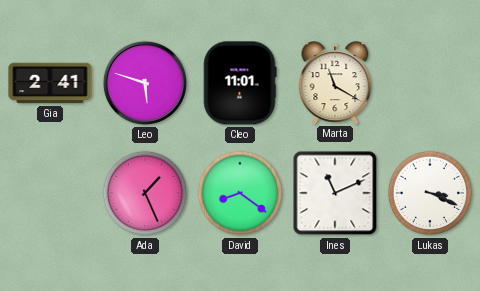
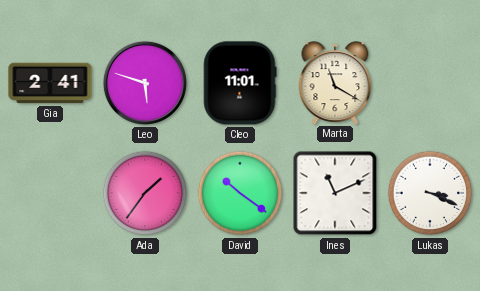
Ada: 1:26 -> 1:36 (145, 193)
David: 8:21 -> 10:21 (240, 193)
